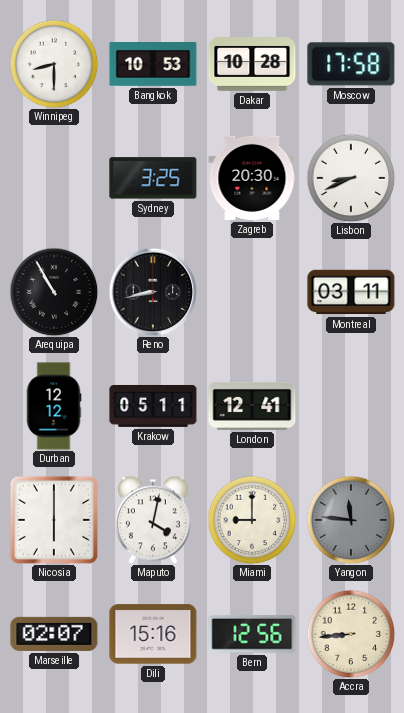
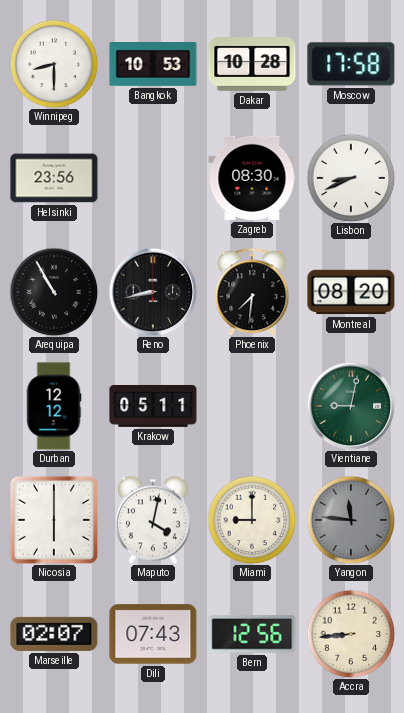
Helsinki: none -> 23:56 (54, 178)
Sydney: 3:25 -> none (153, 178)
Zagreb: 20:30 -> 08:30 (252, 178)
Phoenix: none -> 7:31 (252, 292)
Montreal: 03:11 -> 08:20 (351, 292)
London: 12:41 -> none (252, 406)
Vientiane: none -> 9:02 (351, 406)
Dili: 15:16 -> 07:43 (153, 634)
